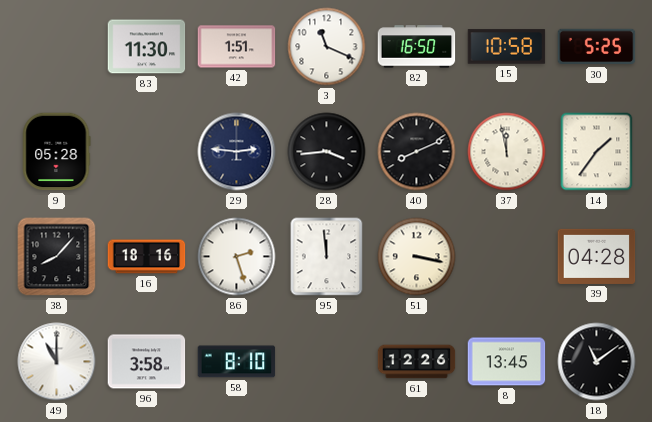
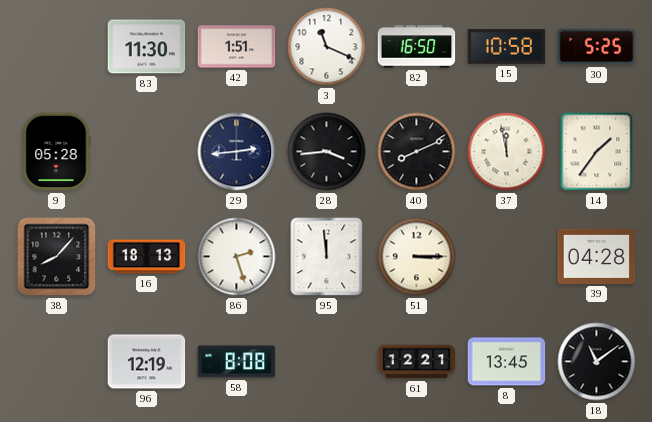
29: 2:46 -> 2:44 (237, 152)
16: 18:16 -> 18:13 (147, 257)
51: 3:17 -> 3:15 (417, 257)
49: 11:00 -> none (57, 362)
96: 3:58 -> 12:19 (147, 362)
58: 8:10 -> 8:08 (237, 362)
61: 12:26 -> 12:21 (417, 362)
